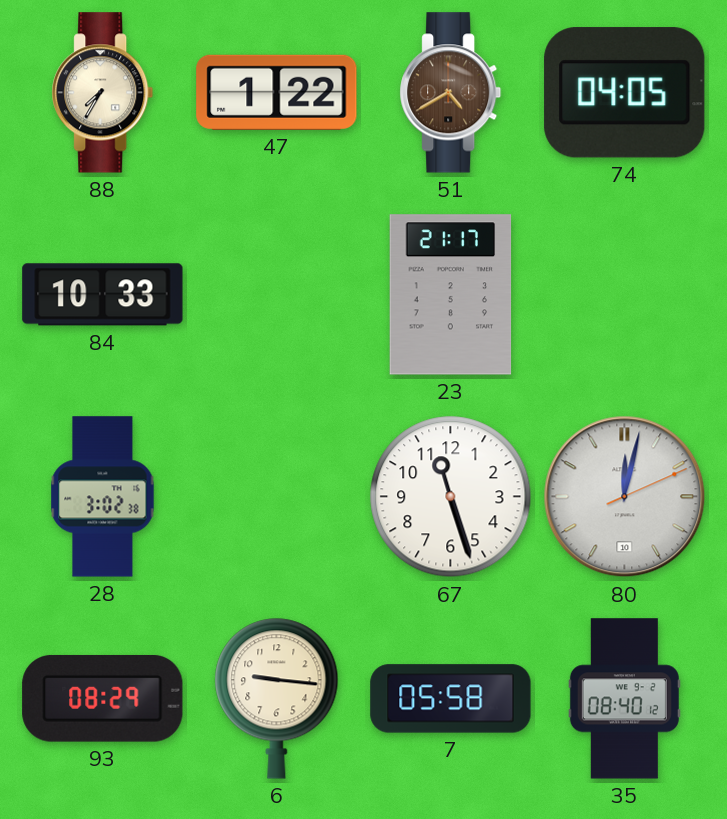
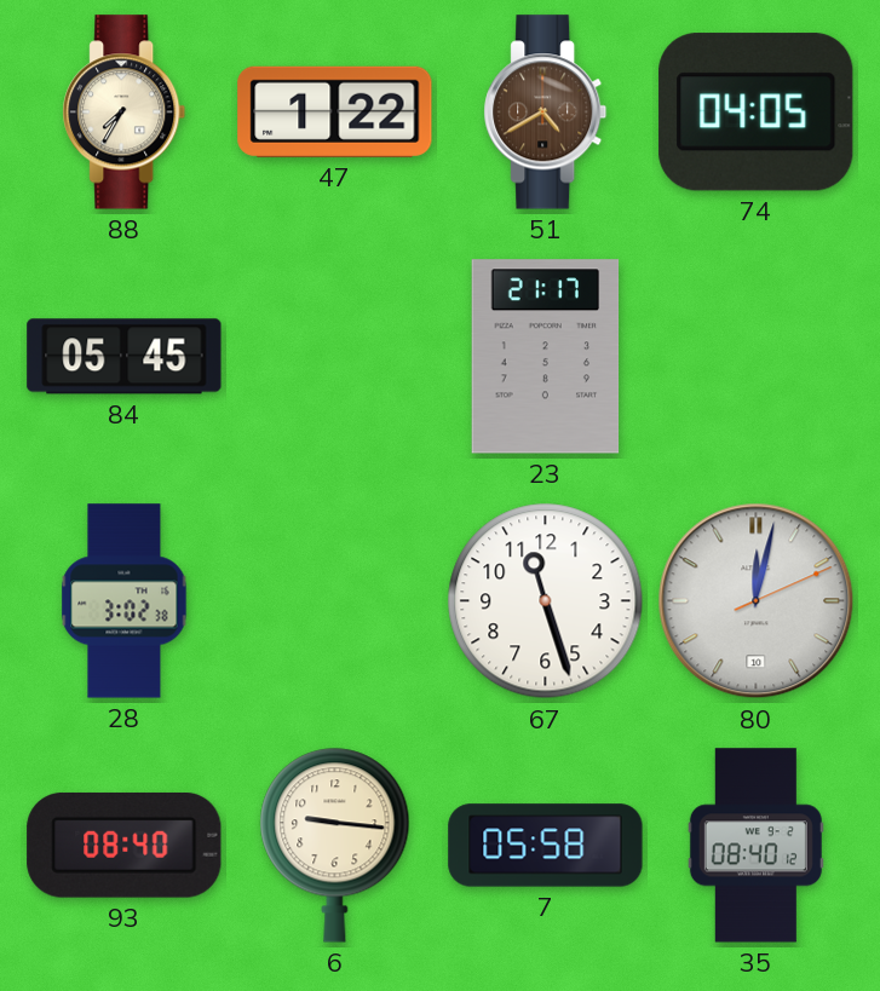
84: 10:33 -> 05:45 (125, 357)
93: 08:29 -> 08:40 (125, 845)
